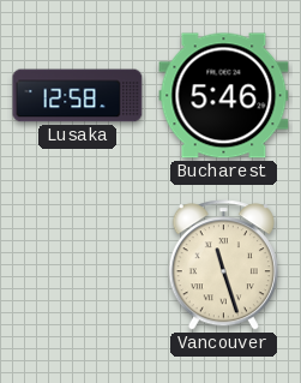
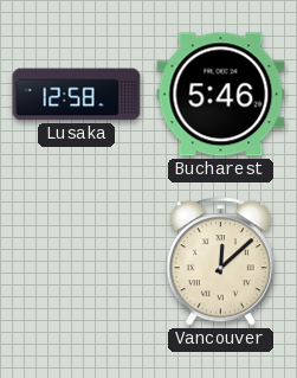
Vancouver: 11:27 -> 12:08 (220, 262)
